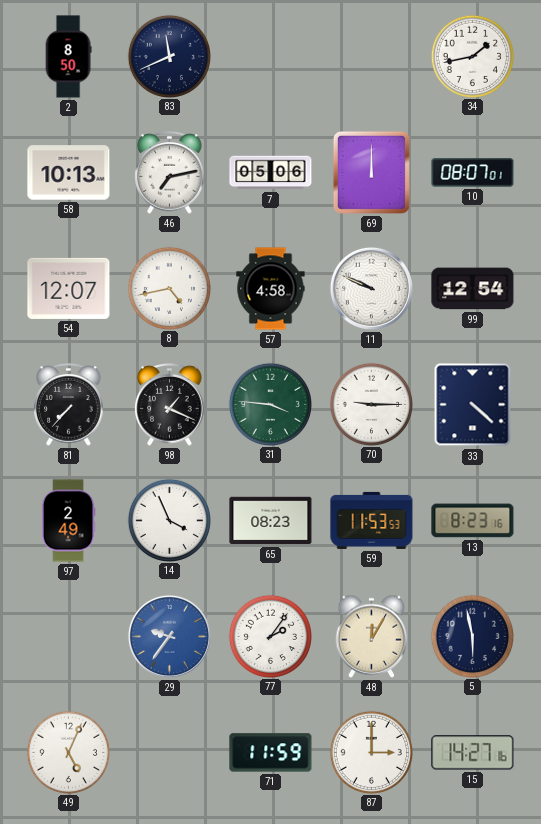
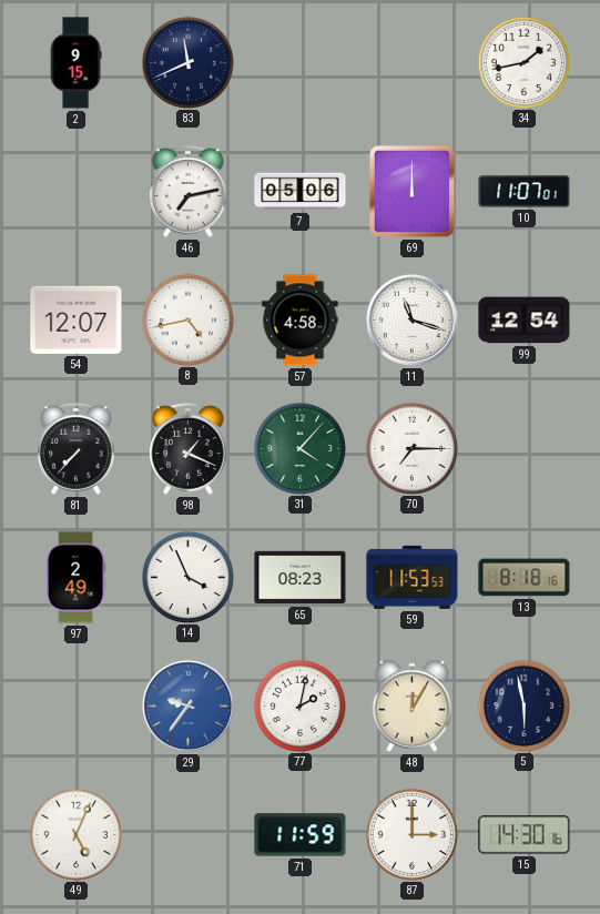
2: 8:50 -> 9:15 (75, 63)
58: 10:13 -> none (69, 173)
10: 08:07 -> 11:07 (525, 192)
11: 9:49 -> 11:18 (411, 319)
31: 3:46 -> 4:07 (299, 448)
70: 9:15 -> 7:15 (411, 448)
33: 4:22 -> none (473, 405)
13: 8:23 -> 8:18 (525, 578)
77: 2:06 -> 2:02 (299, 705)
15: 14:27 -> 14:30 (525, 835)
